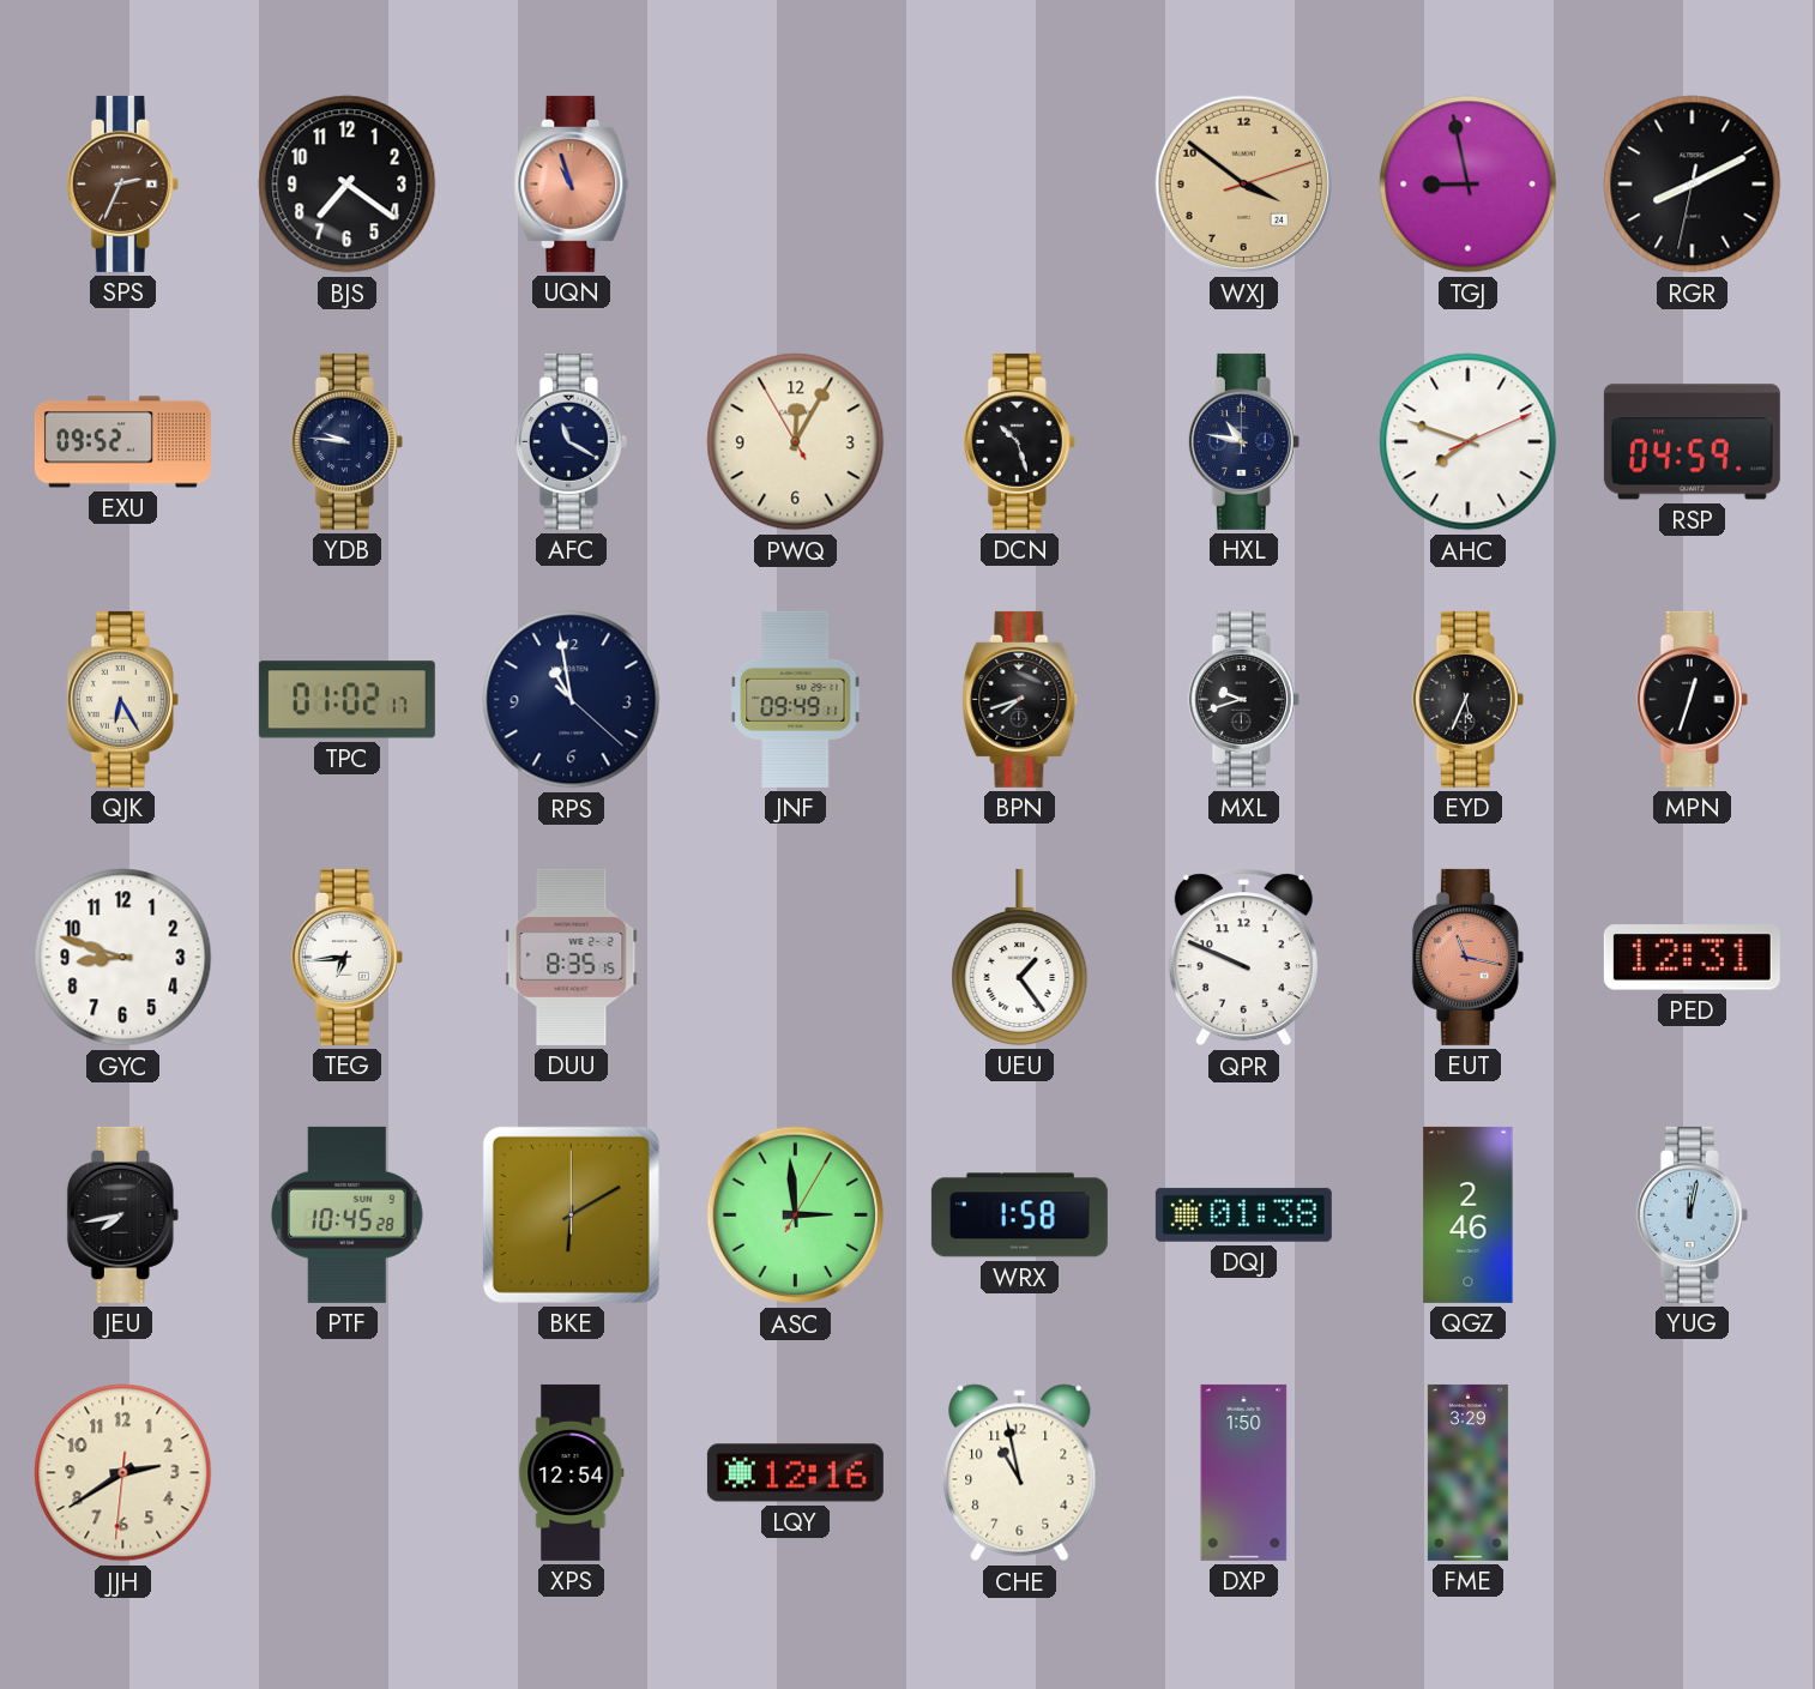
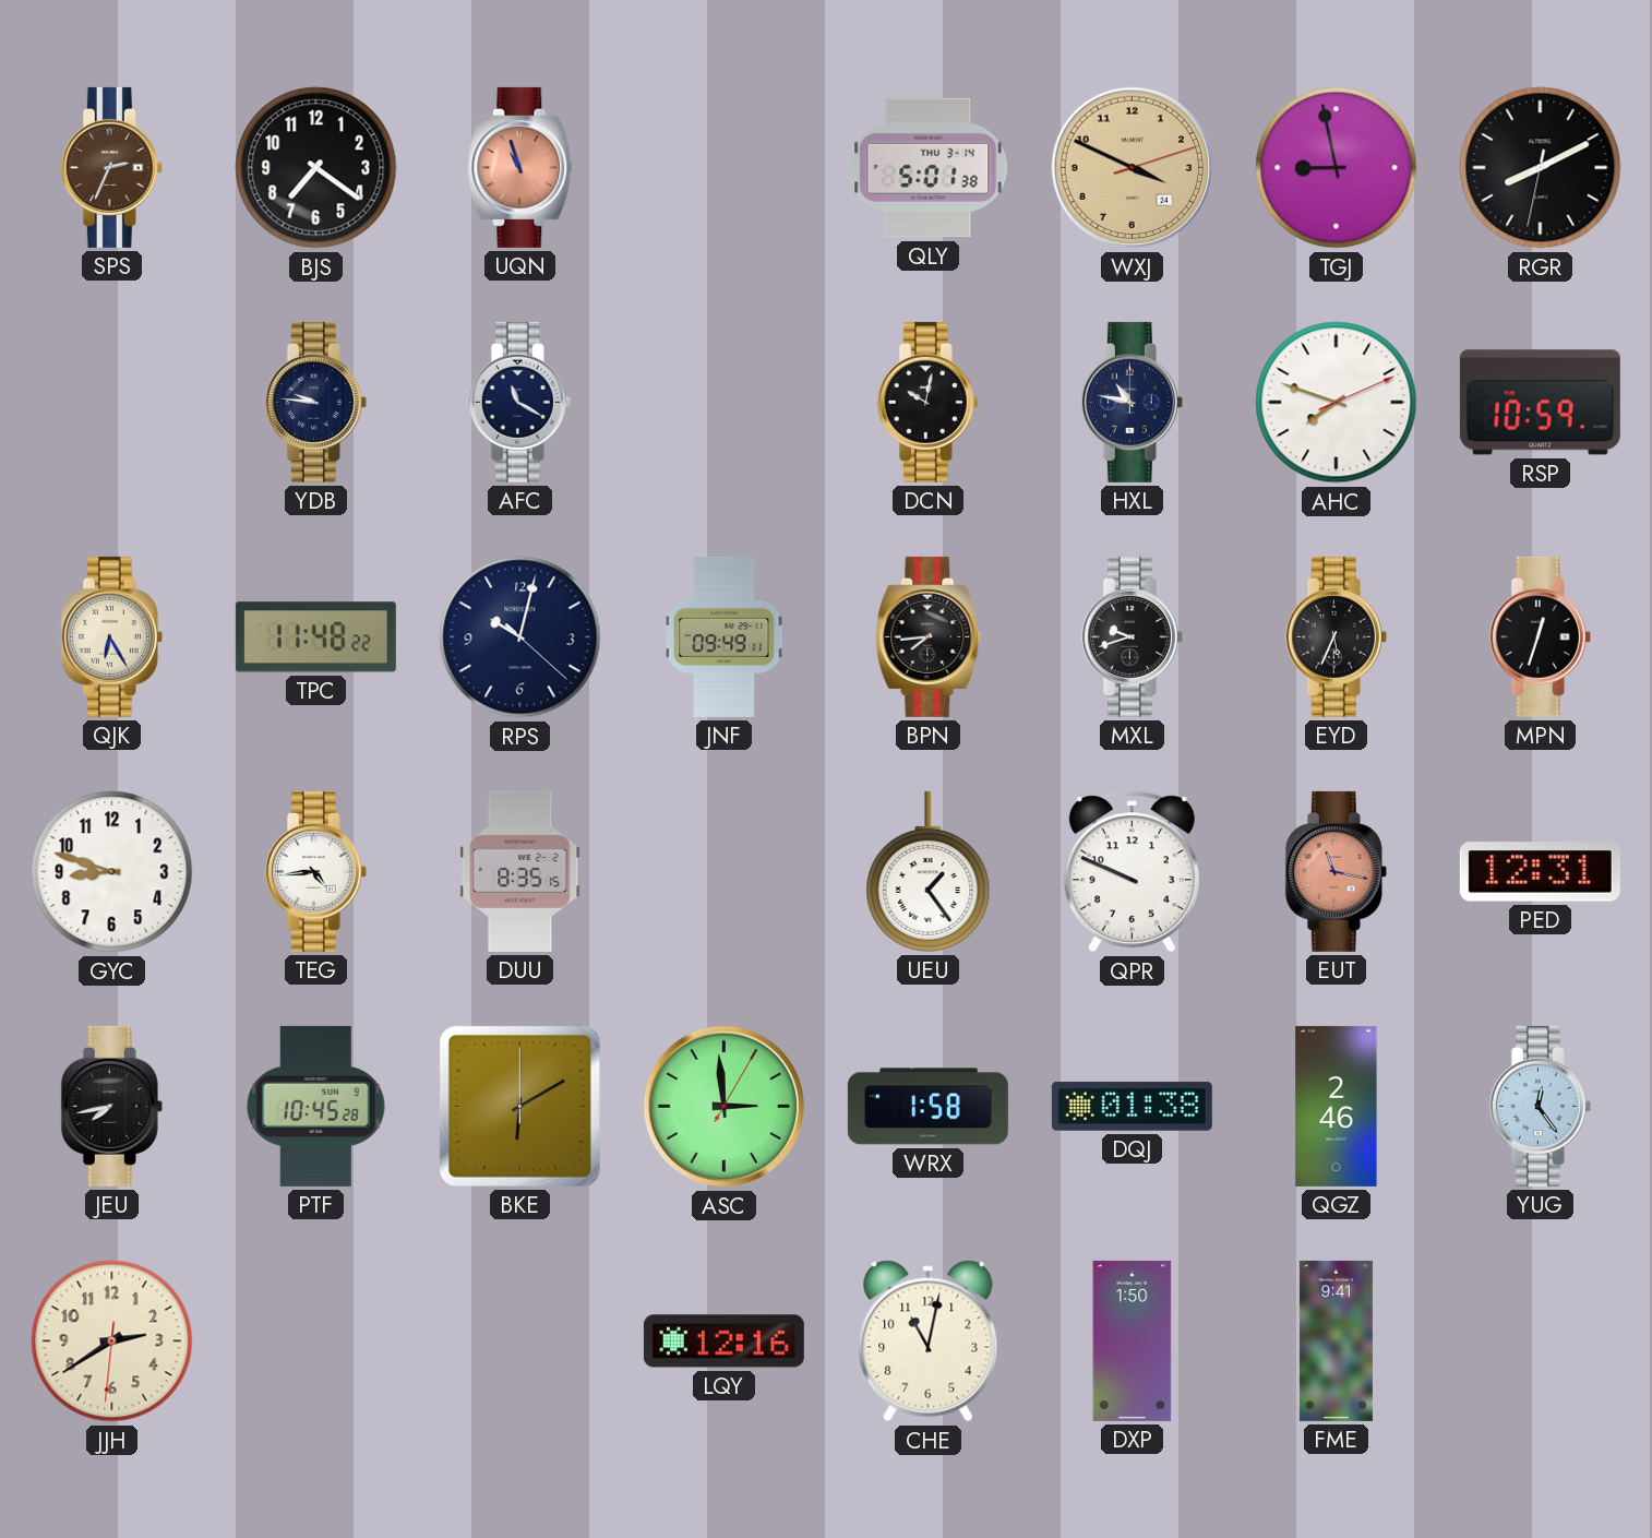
QLY: none -> 5:01 (929, 168)
WXJ: 3:51 -> 3:49 (1133, 168)
EXU: 09:52 -> none (122, 442)
PWQ: 12:04 -> none (796, 442)
DCN: 10:27 -> 10:02 (927, 402)
RSP: 04:59 -> 10:59 (1540, 403)
TPC: 01:02 -> 11:48 (315, 637)
RPS: 10:58 -> 10:02 (520, 637)
BPN: 7:42 -> 7:44 (929, 636)
TEG: 6:44 -> 4:44 (315, 871)
YUG: 12:02 -> 12:24 (1540, 1106)
XPS: 12:54 -> none (572, 1472)
CHE: 10:58 -> 11:02 (929, 1342)
FME: 3:29 -> 9:41 (1336, 1340)
